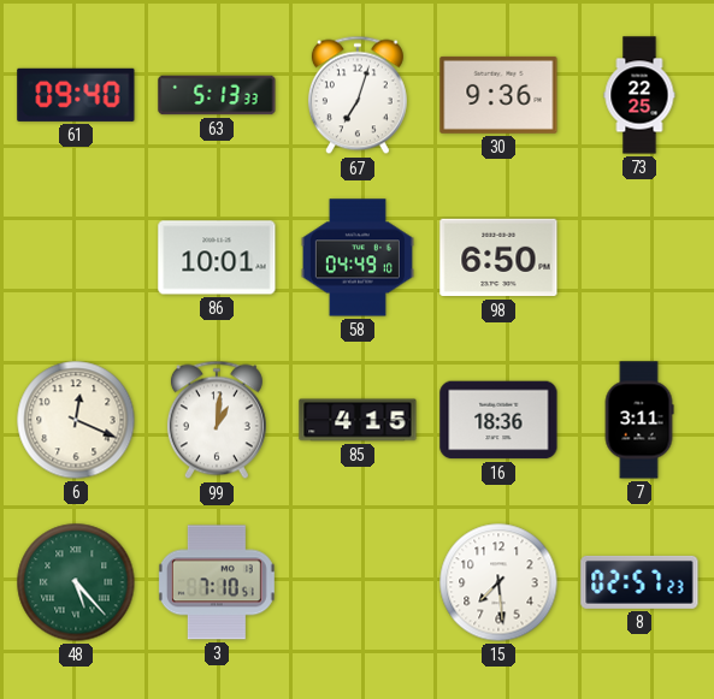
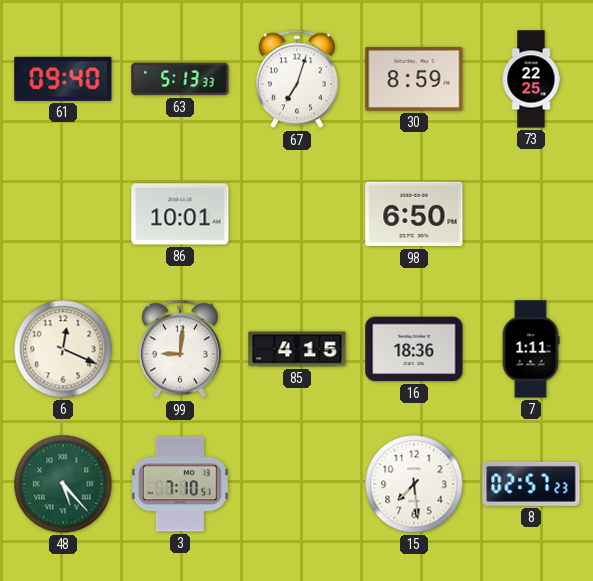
30: 9:36 -> 8:59 (414, 79)
58: 04:49 -> none (358, 257)
99: 1:01 -> 9:01 (180, 349)
7: 3:11 -> 1:11 (531, 349)
